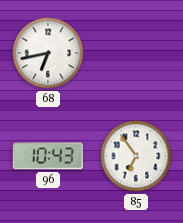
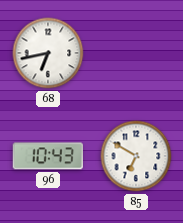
85: 6:54 -> 6:50 (136, 156)
